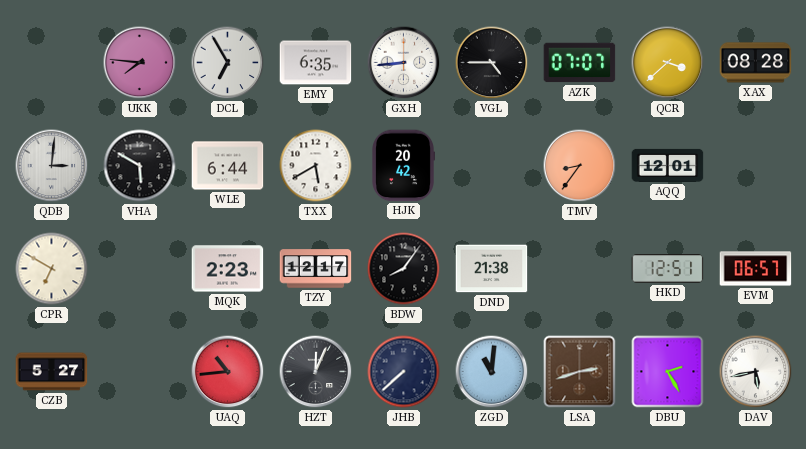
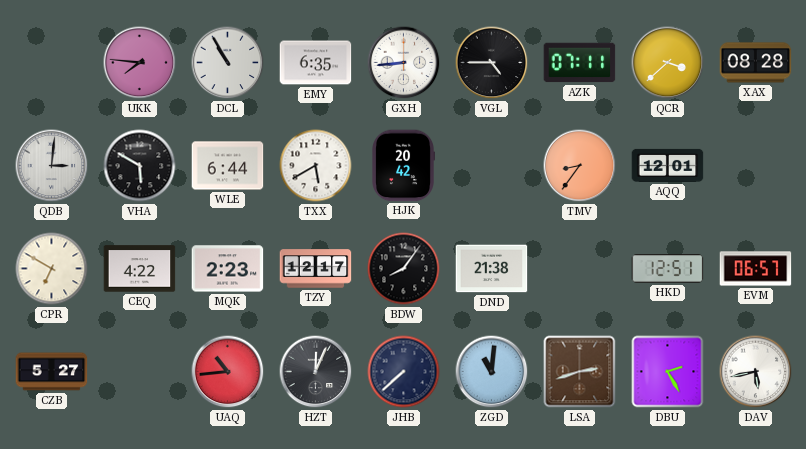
DCL: 6:55 -> 10:55 (228, 63)
AZK: 07:07 -> 07:11 (580, 63)
CEQ: none -> 4:22 (140, 269)
